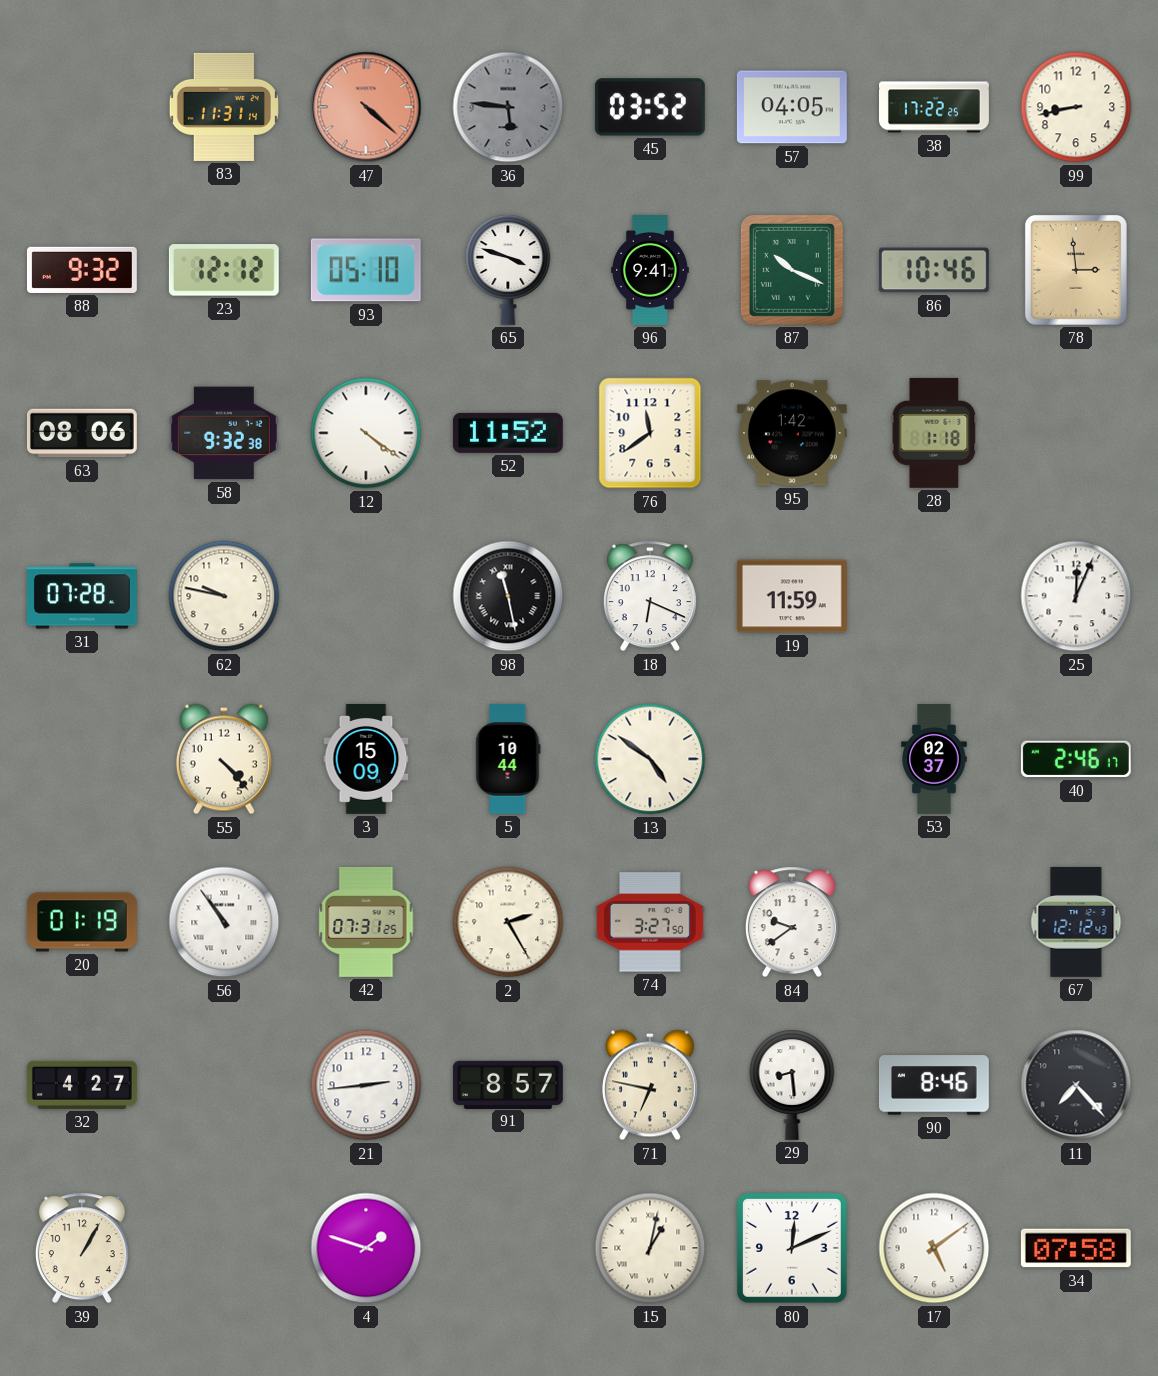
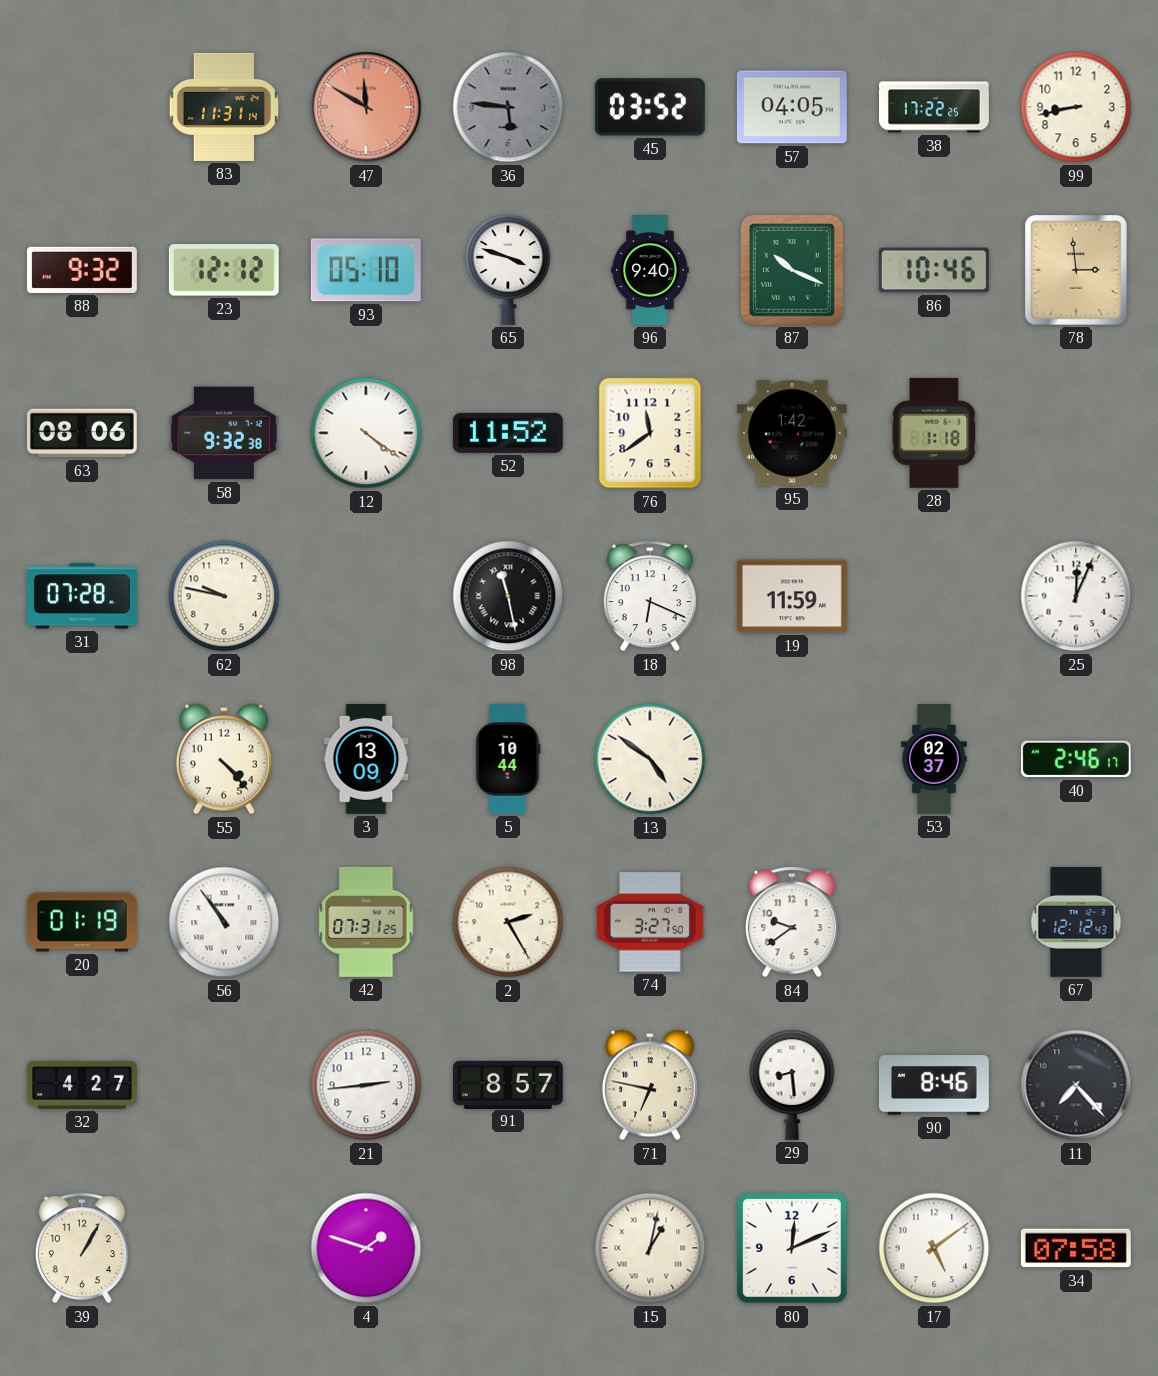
47: 4:22 -> 11:50 (366, 107)
96: 9:41 -> 9:40 (651, 271)
3: 15:09 -> 13:09 (366, 759)
